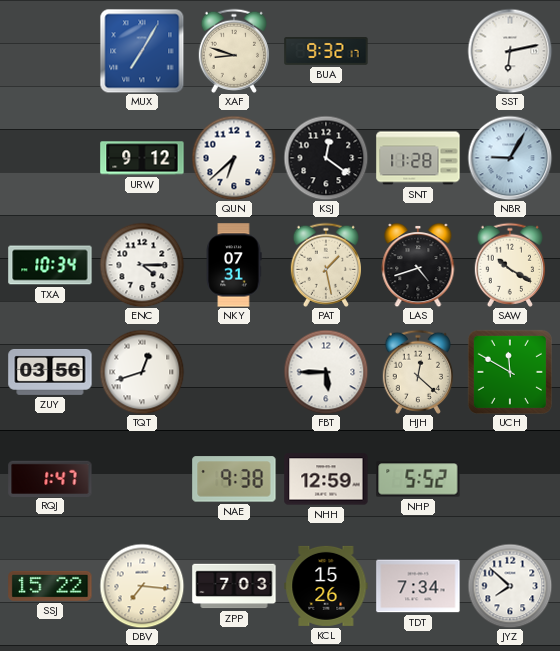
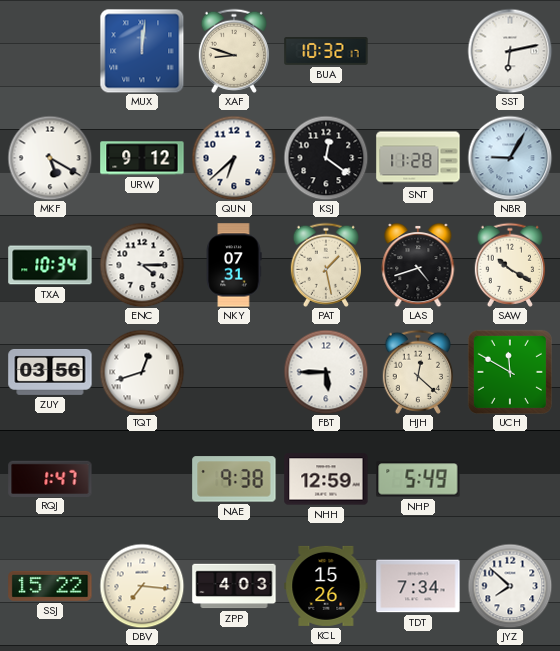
MUX: 7:05 -> 12:01 (142, 51)
BUA: 9:32 -> 10:32 (326, 52)
MKF: none -> 5:20 (50, 158)
NHP: 5:52 -> 5:49 (418, 479)
ZPP: 7:03 -> 4:03 (234, 586)
